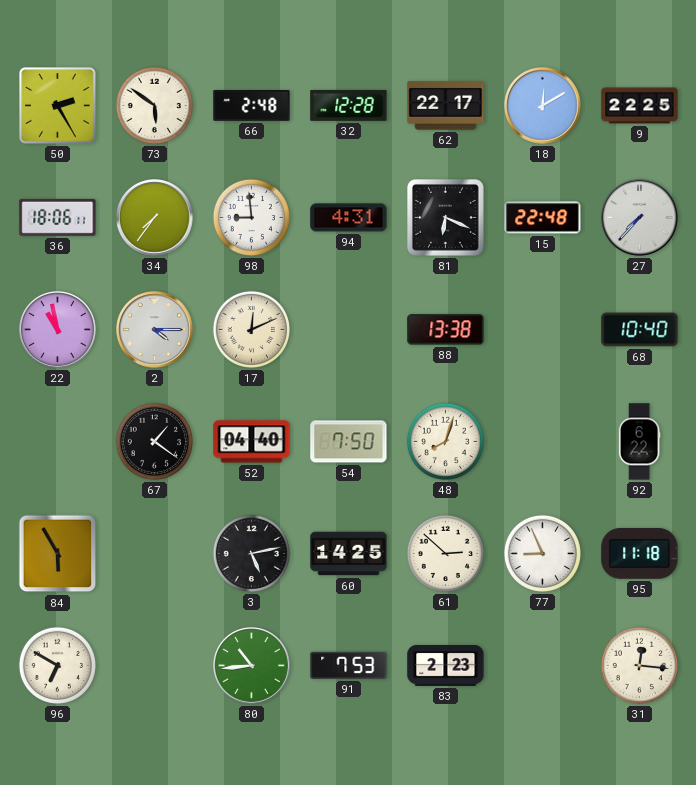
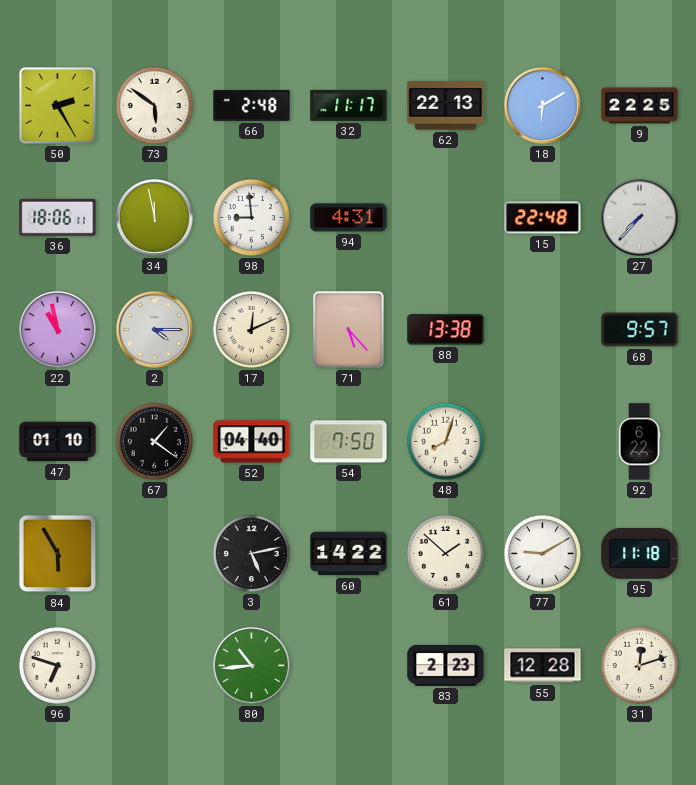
32: 12:28 -> 11:17 (349, 105)
62: 22:17 -> 22:13 (446, 106)
18: 12:10 -> 6:10 (543, 106)
34: 7:36 -> 11:58 (155, 218)
81: 6:19 -> none (446, 218)
71: none -> 5:23 (349, 330)
68: 10:40 -> 9:57 (640, 330)
47: none -> 01:10 (58, 442)
60: 14:25 -> 14:22 (349, 554)
61: 2:52 -> 1:52 (445, 553)
77: 8:56 -> 9:10 (542, 553)
96: 6:50 -> 6:48 (57, 665)
91: 7:53 -> none (349, 665)
55: none -> 12:28 (543, 666)
31: 12:16 -> 12:12 (639, 665)
